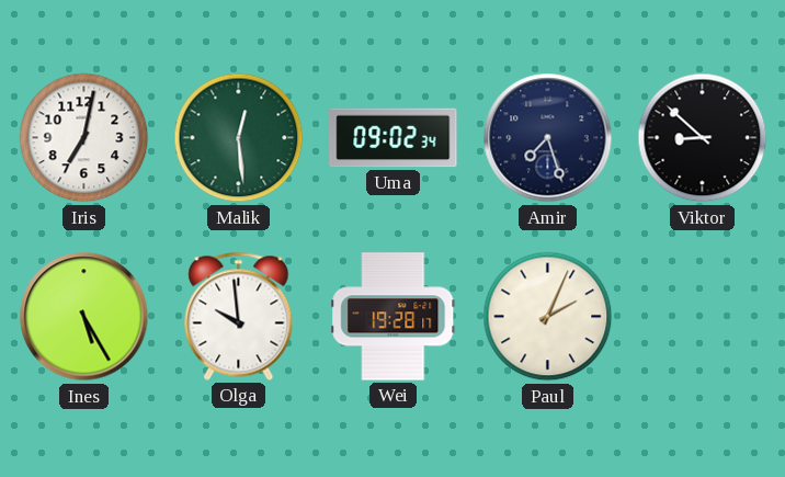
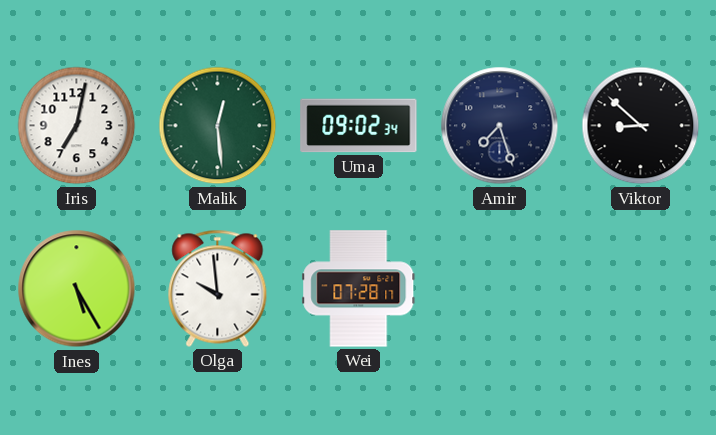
Wei: 19:28 -> 07:28 (359, 289)
Paul: 2:04 -> none (548, 317)
